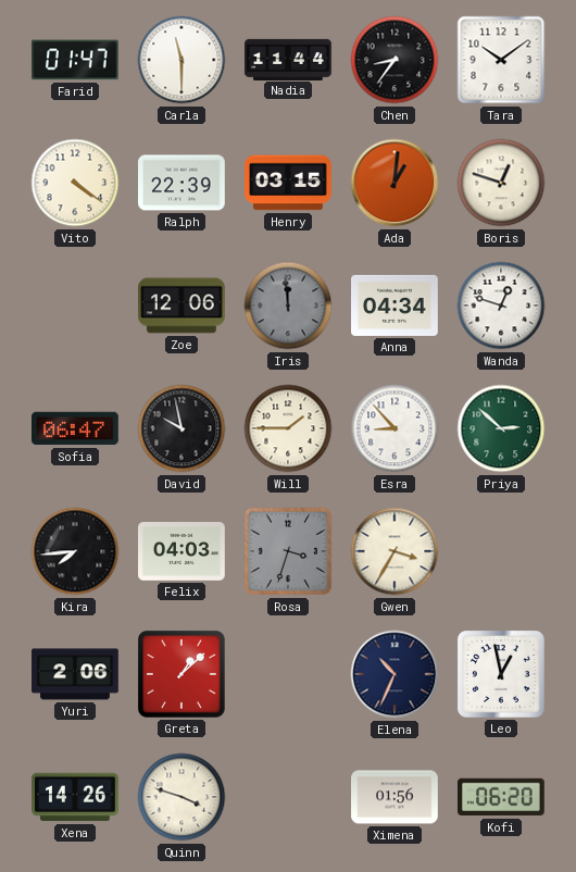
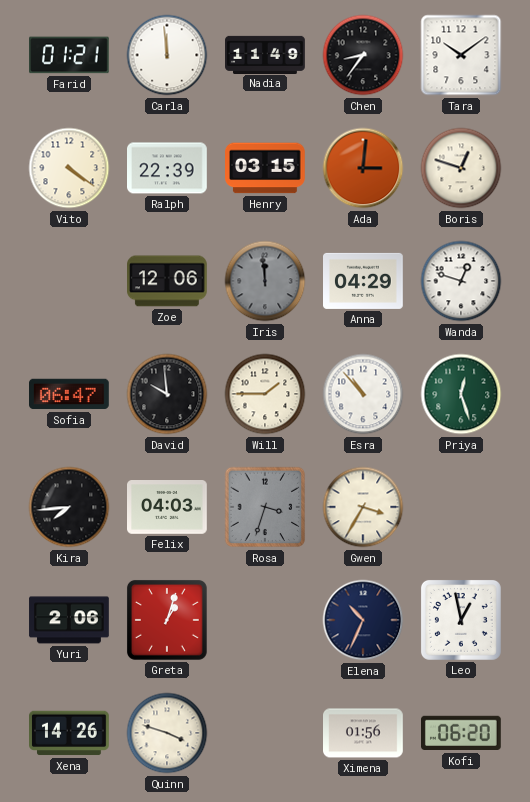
Farid: 01:47 -> 01:21 (70, 55)
Carla: 11:30 -> 11:59 (167, 55)
Nadia: 11:44 -> 11:49 (265, 54)
Ada: 1:01 -> 3:01 (363, 168)
Anna: 04:34 -> 04:29 (364, 281)
David: 9:58 -> 9:59 (167, 394)
Esra: 8:53 -> 10:53 (363, 394)
Priya: 2:52 -> 12:27 (461, 394)
Greta: 1:08 -> 1:03 (167, 620)
